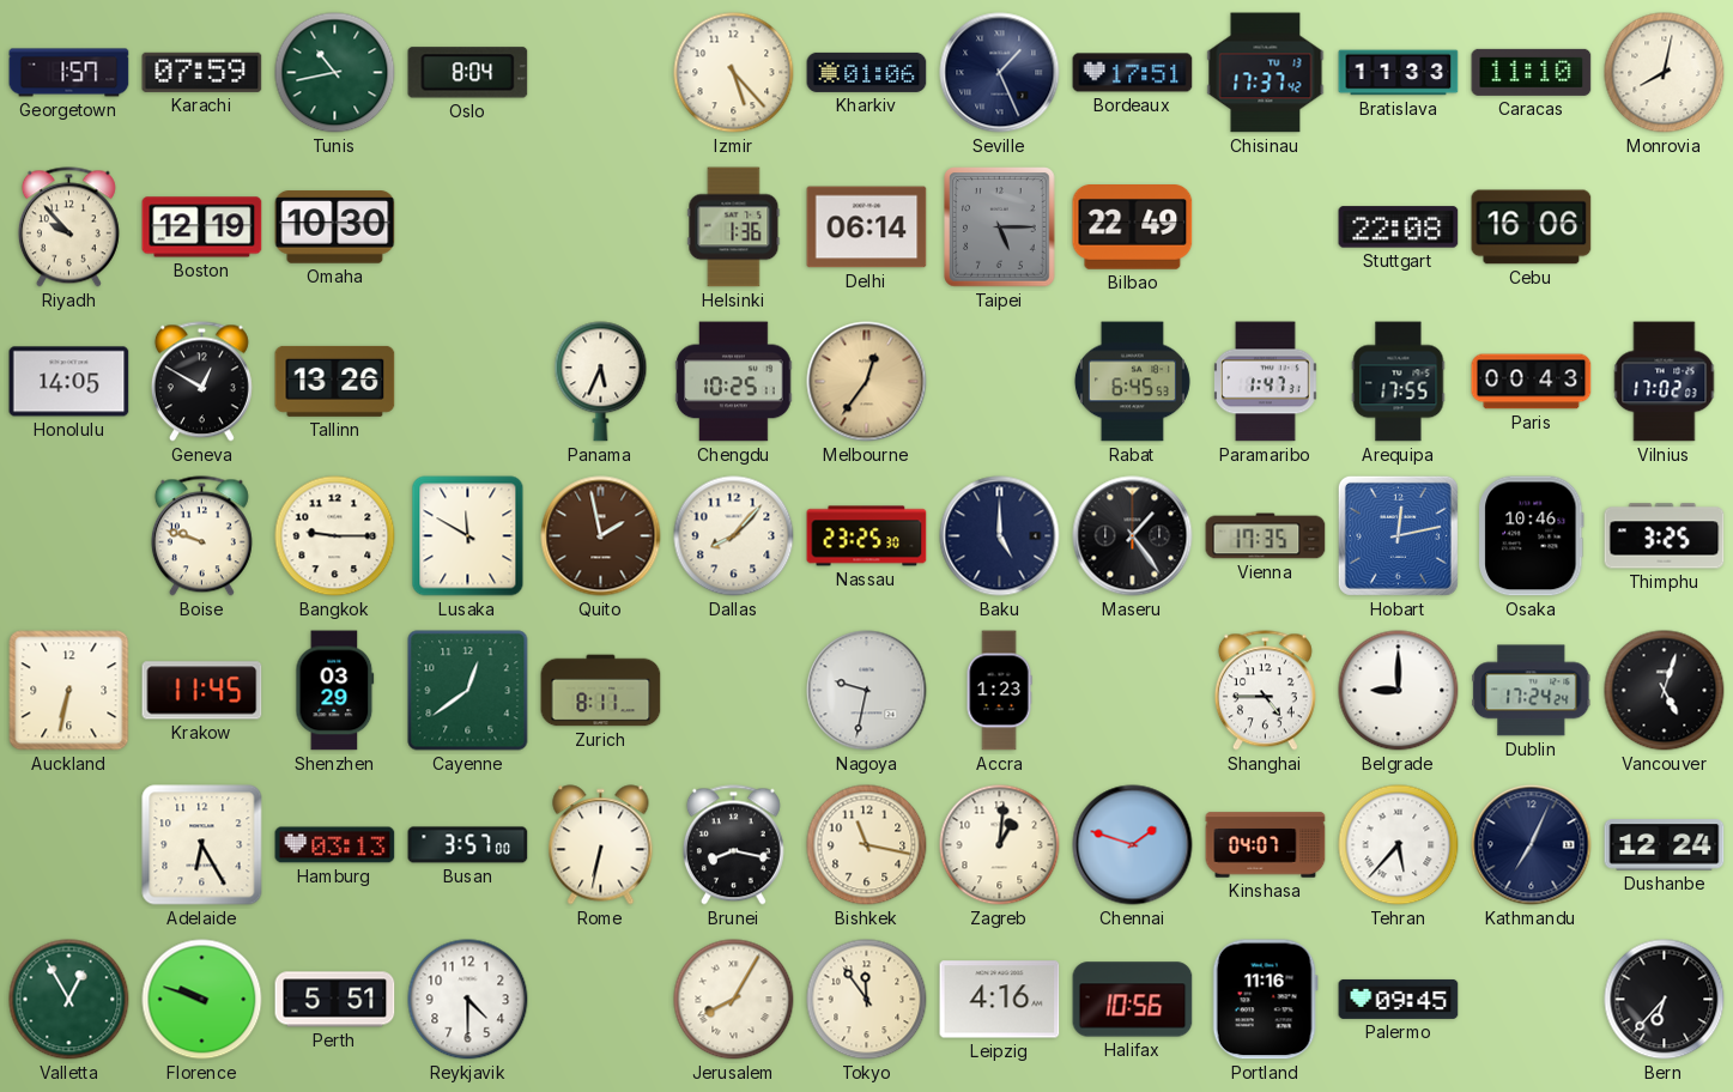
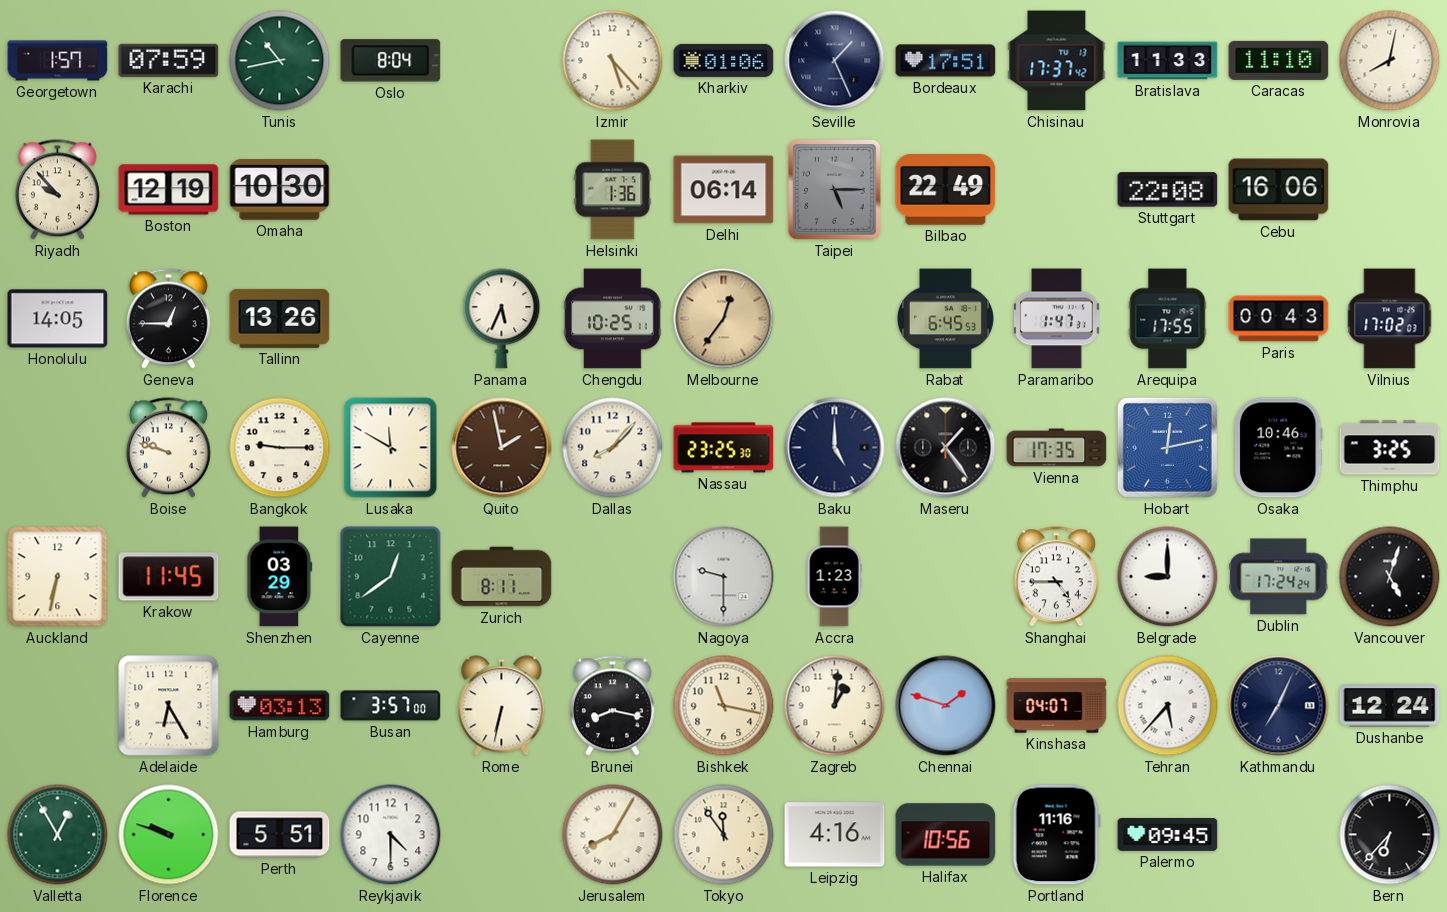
Geneva: 12:50 -> 12:45 (168, 319)
Nagoya: 9:32 -> 9:30 (724, 577)
